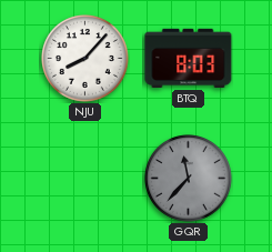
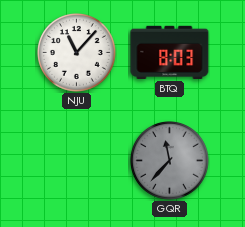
NJU: 8:07 -> 11:07 (77, 53)
